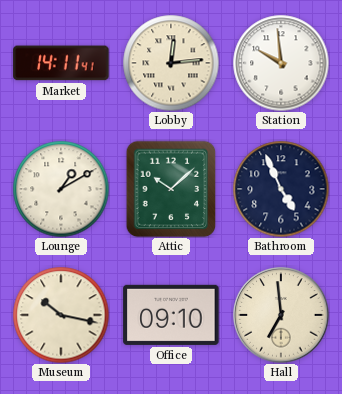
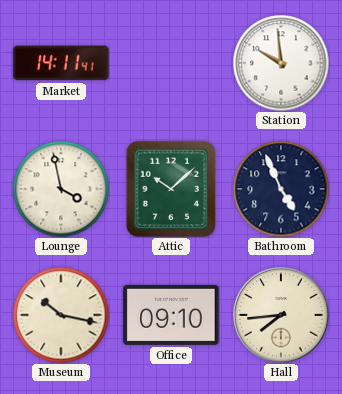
Lobby: 12:14 -> none (171, 63)
Lounge: 1:10 -> 3:58 (61, 189)
Hall: 6:59 -> 7:44 (281, 315)
